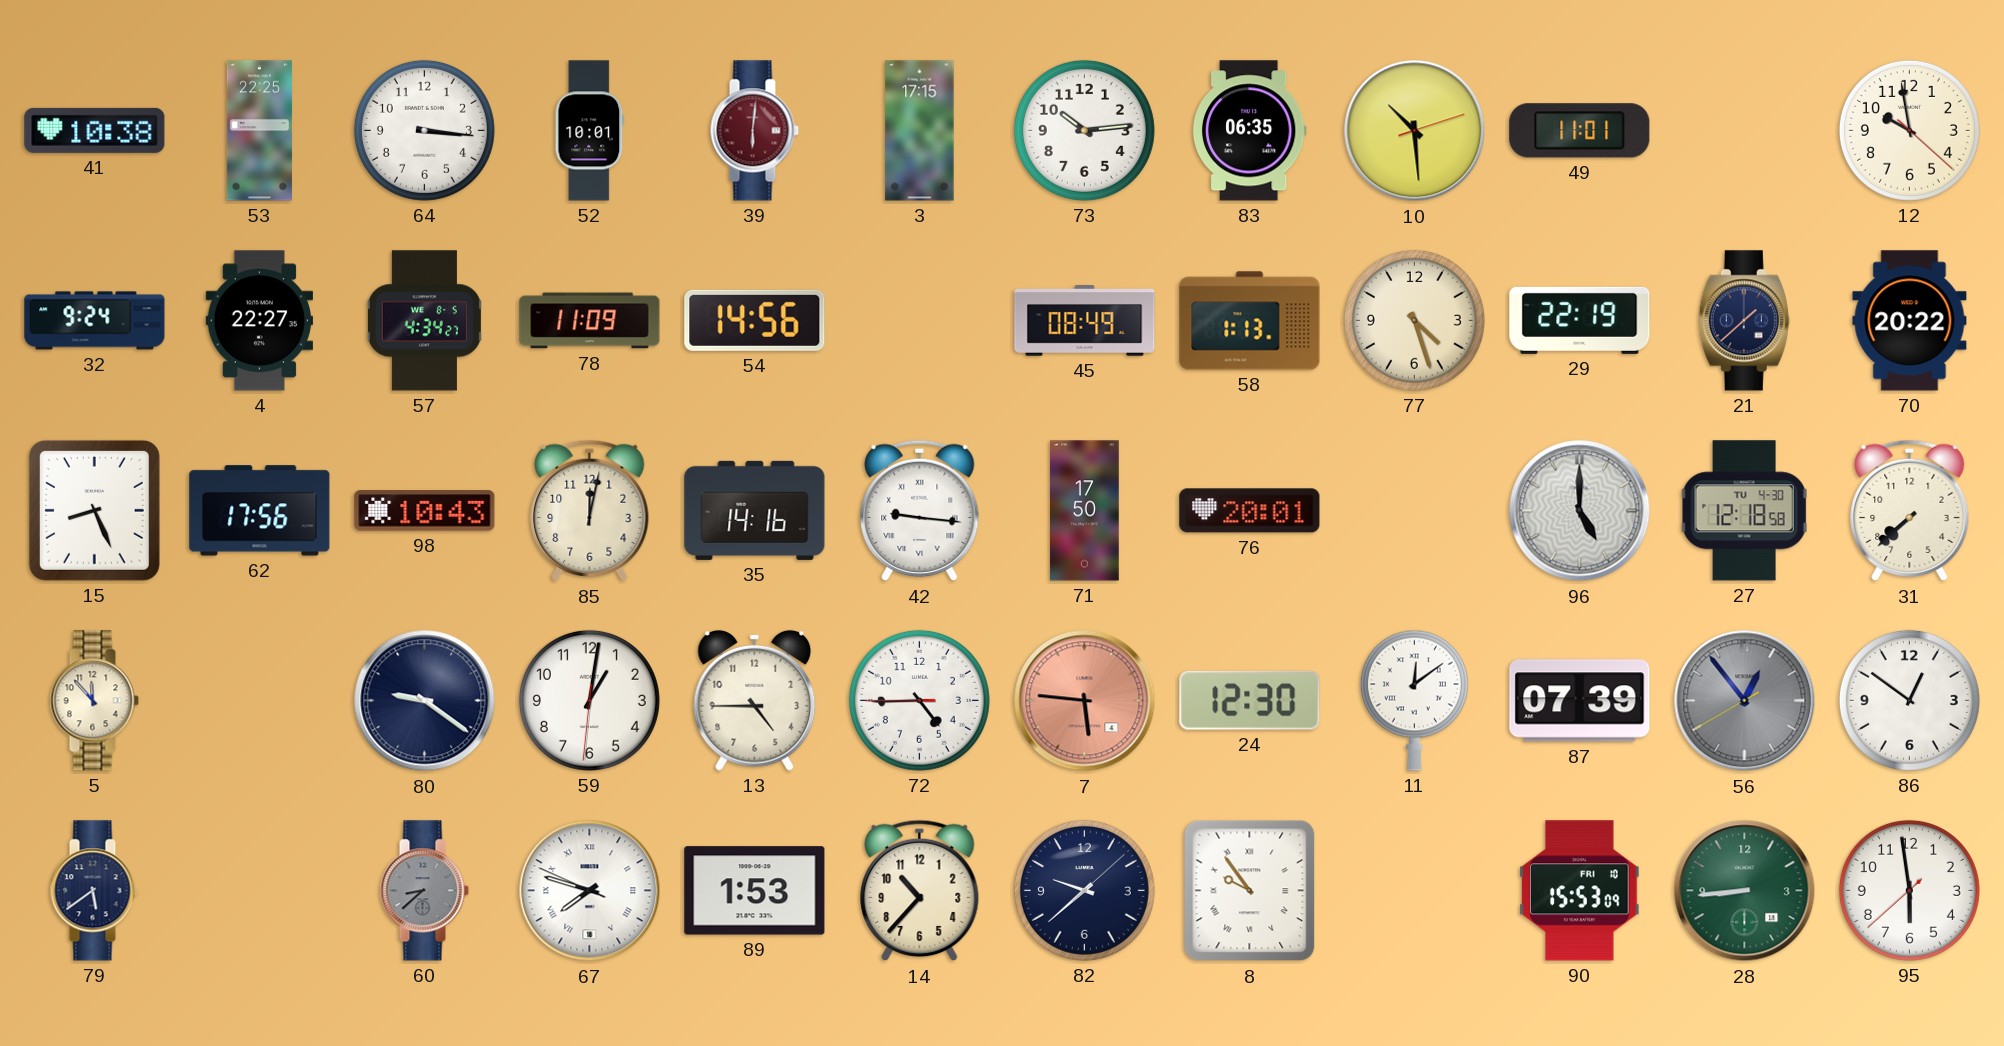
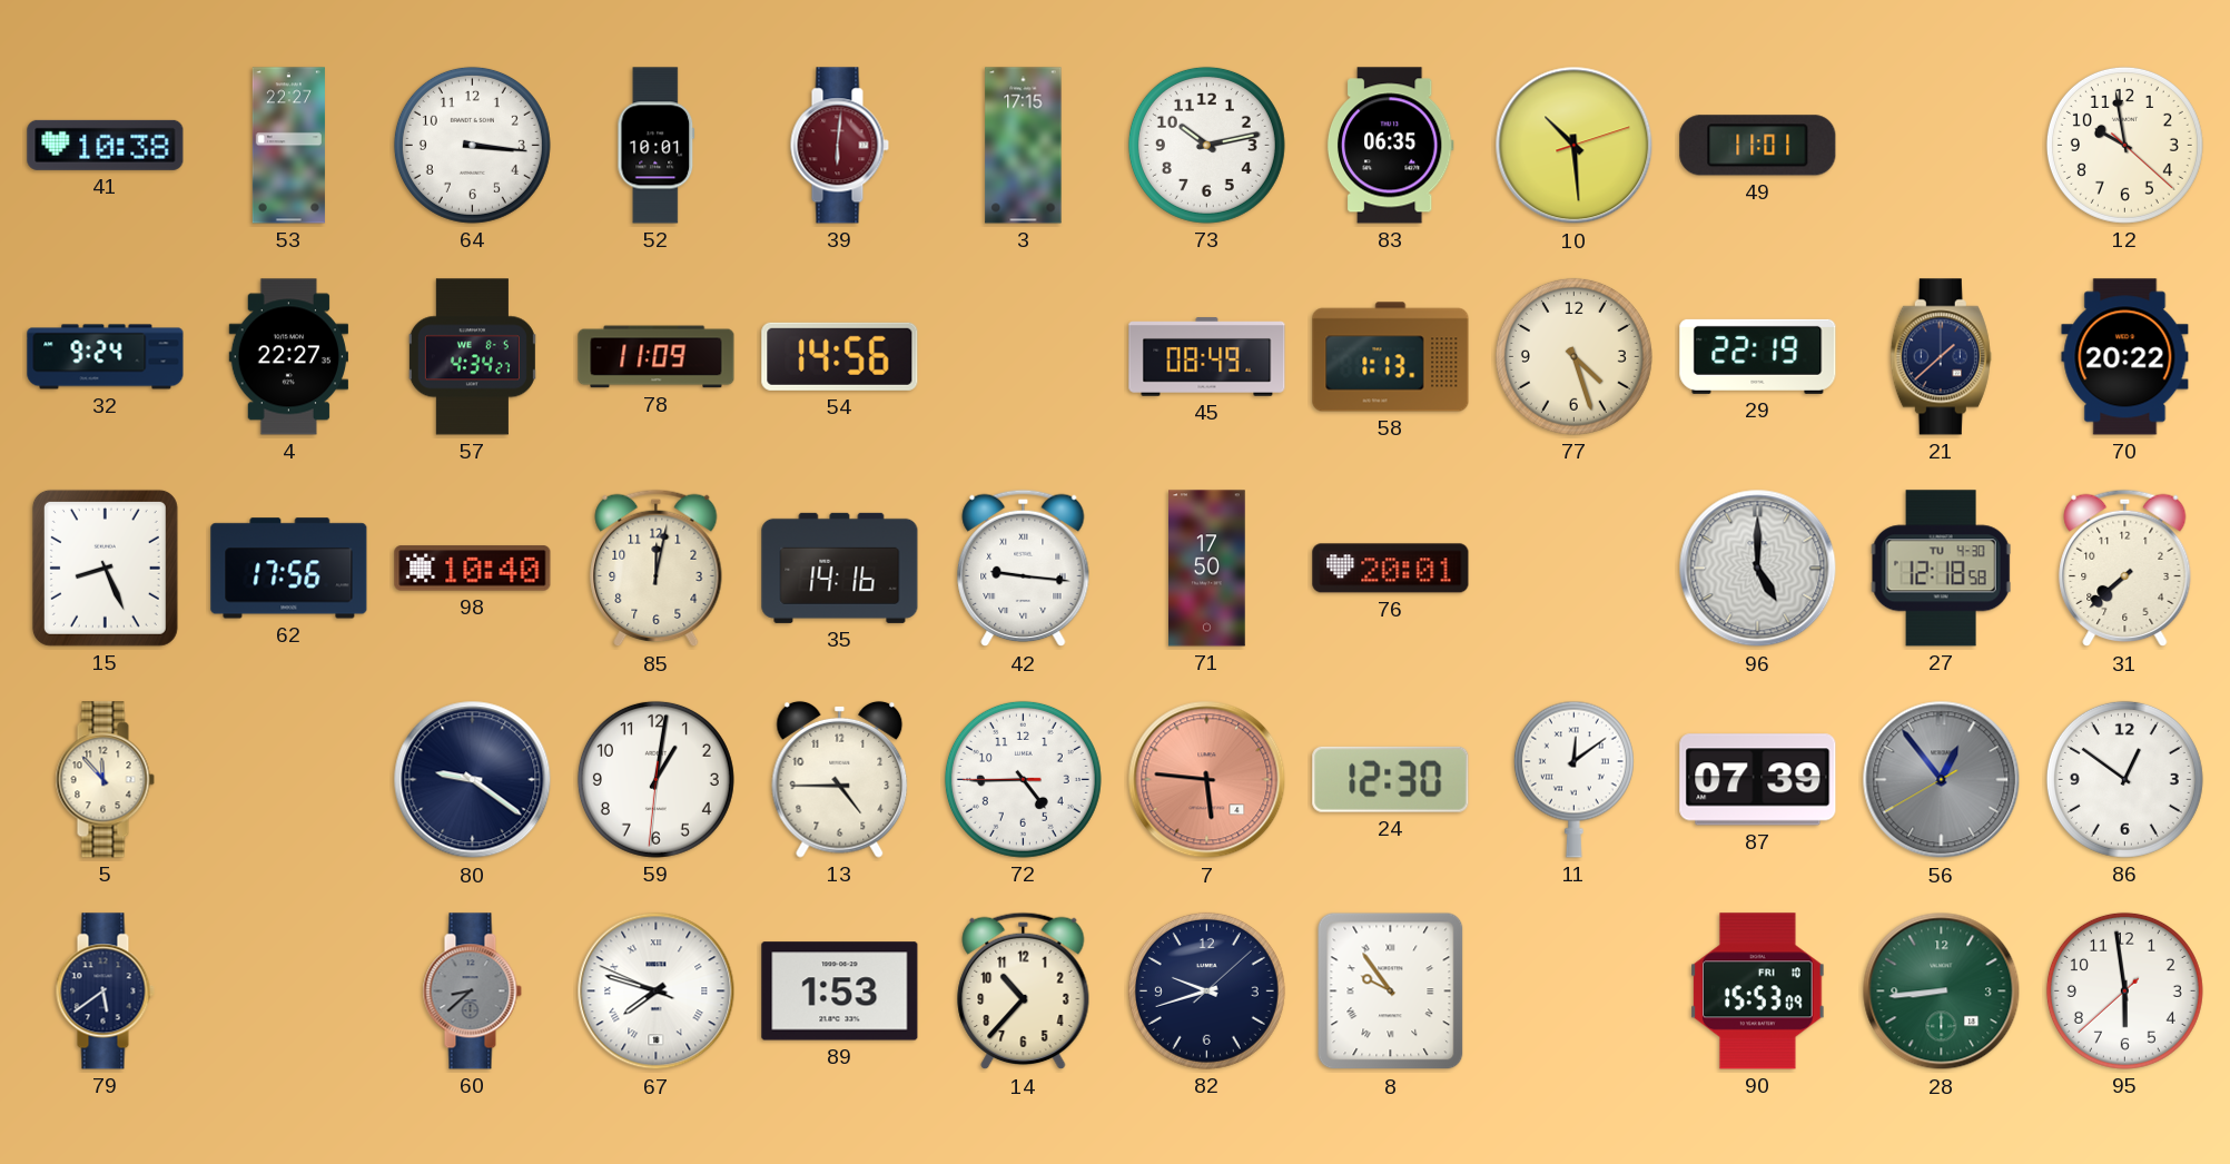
53: 22:25 -> 22:27 (288, 146)
73: 10:14 -> 10:13 (1206, 145)
98: 10:43 -> 10:40 (473, 569)
82: 9:38 -> 9:42 (1206, 990)
